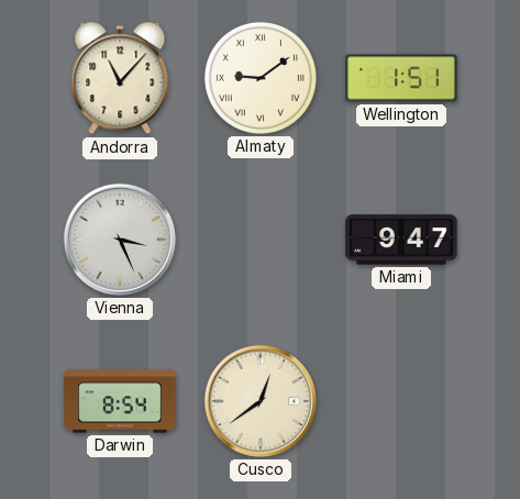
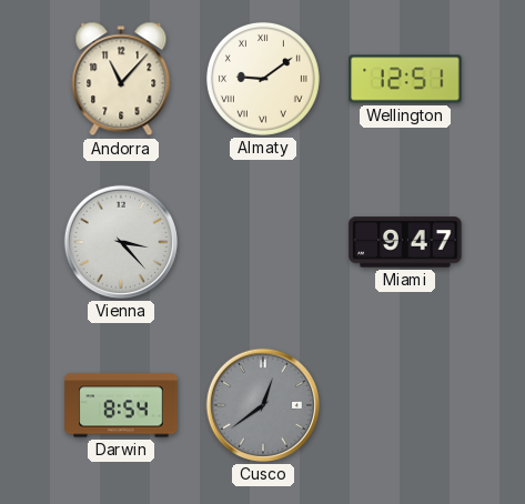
Wellington: 1:51 -> 12:51 (405, 79)
Vienna: 3:26 -> 3:23 (121, 242)
Cusco dial: cream -> grey (263, 405)
